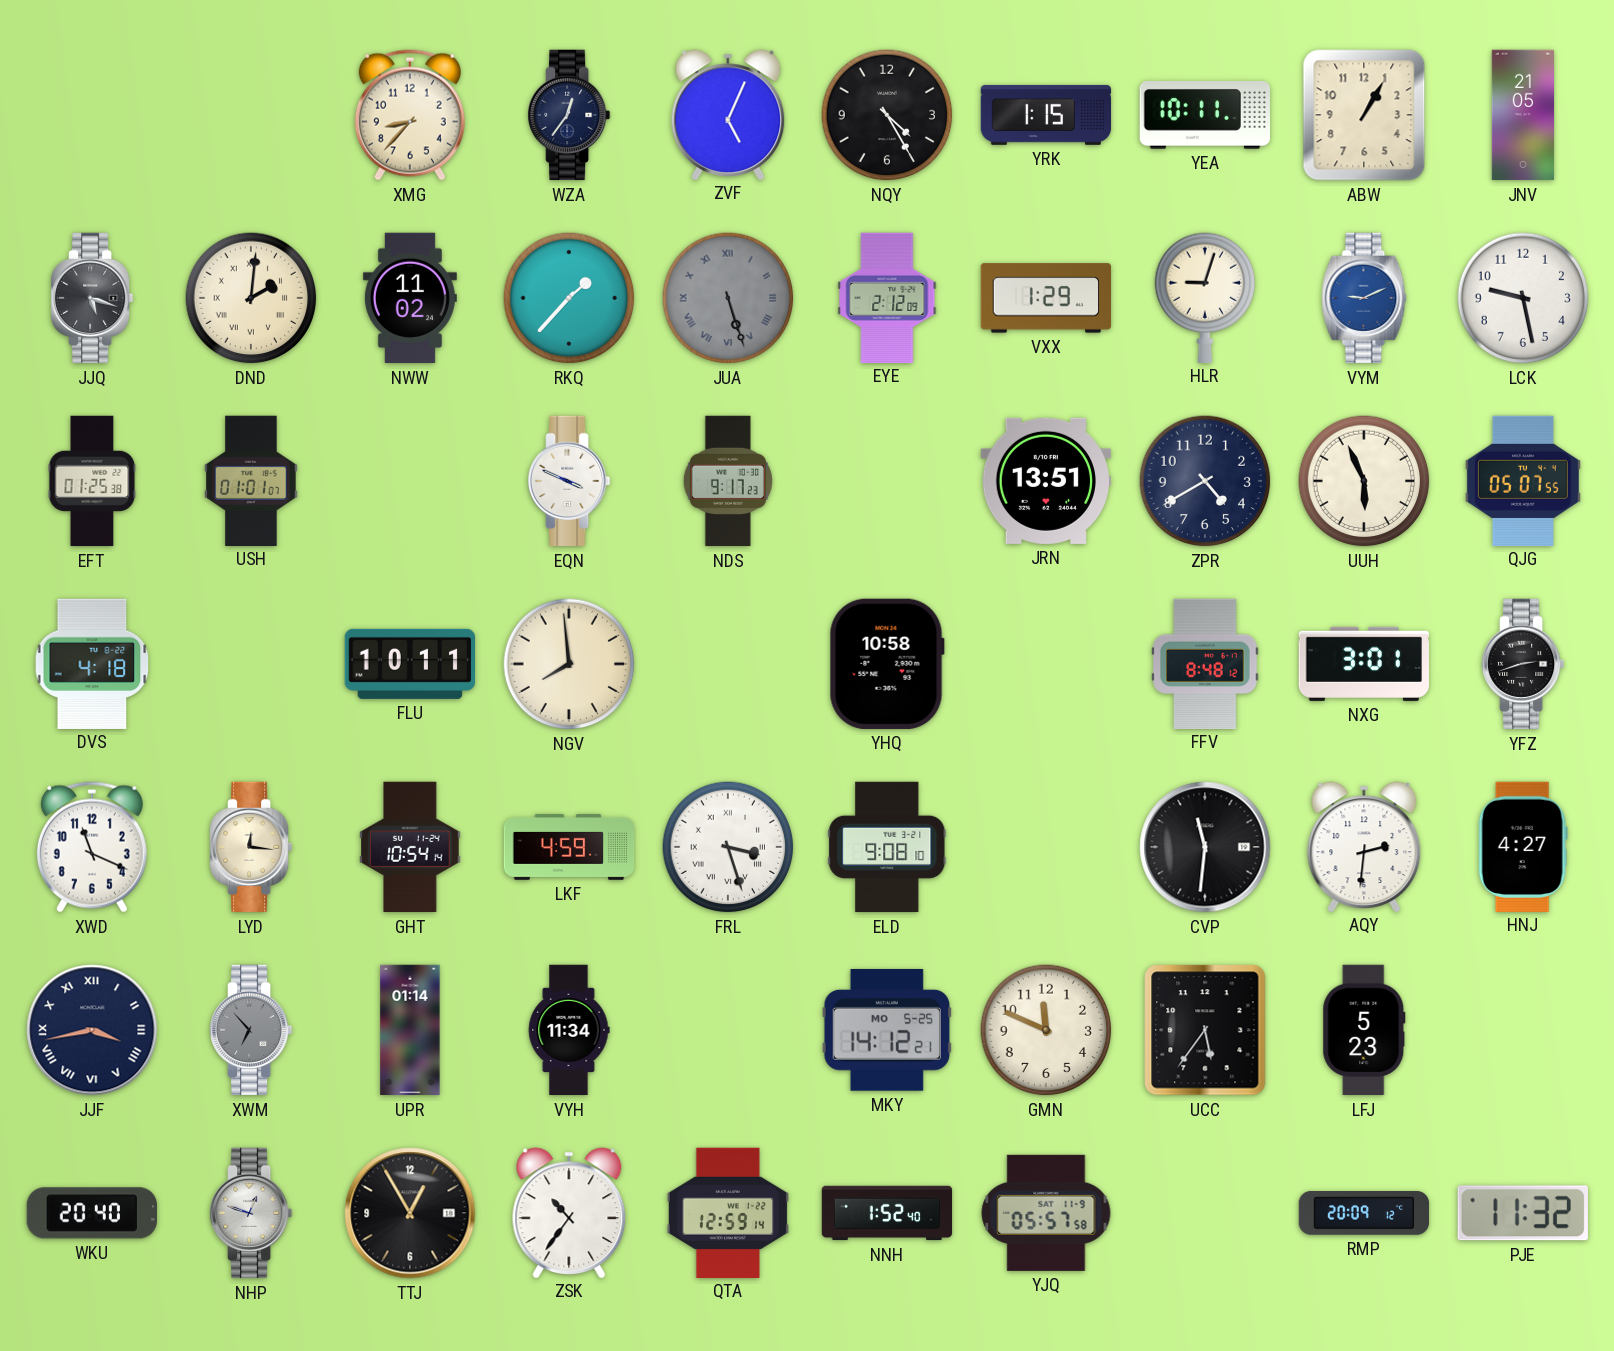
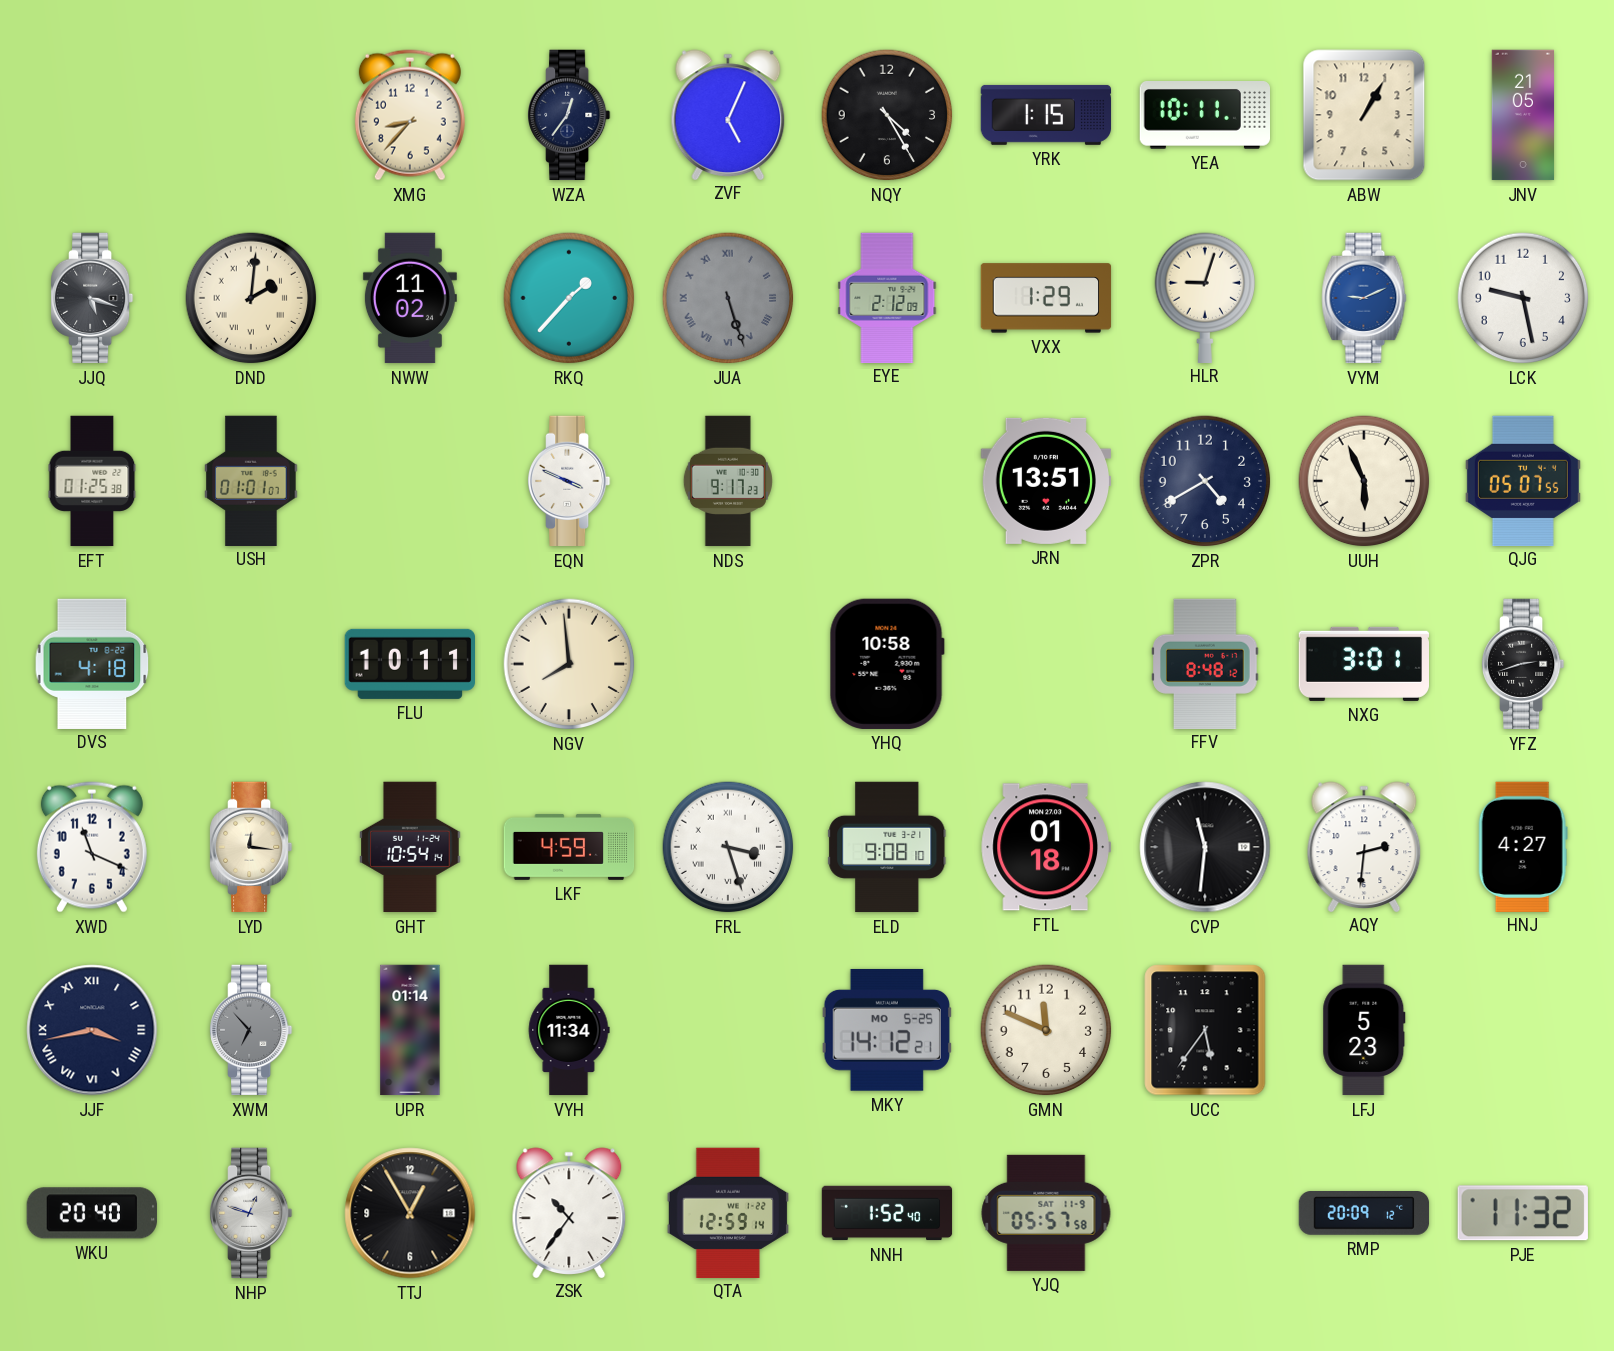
FTL: none -> 01:18 (1045, 847)
